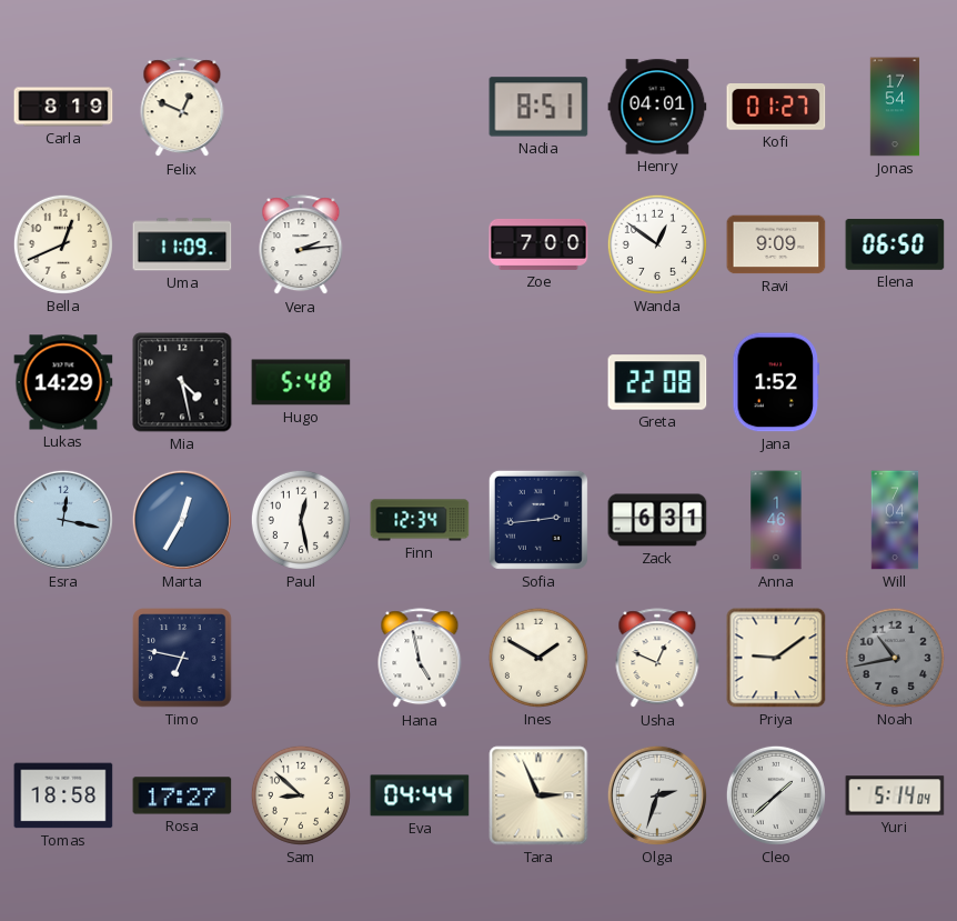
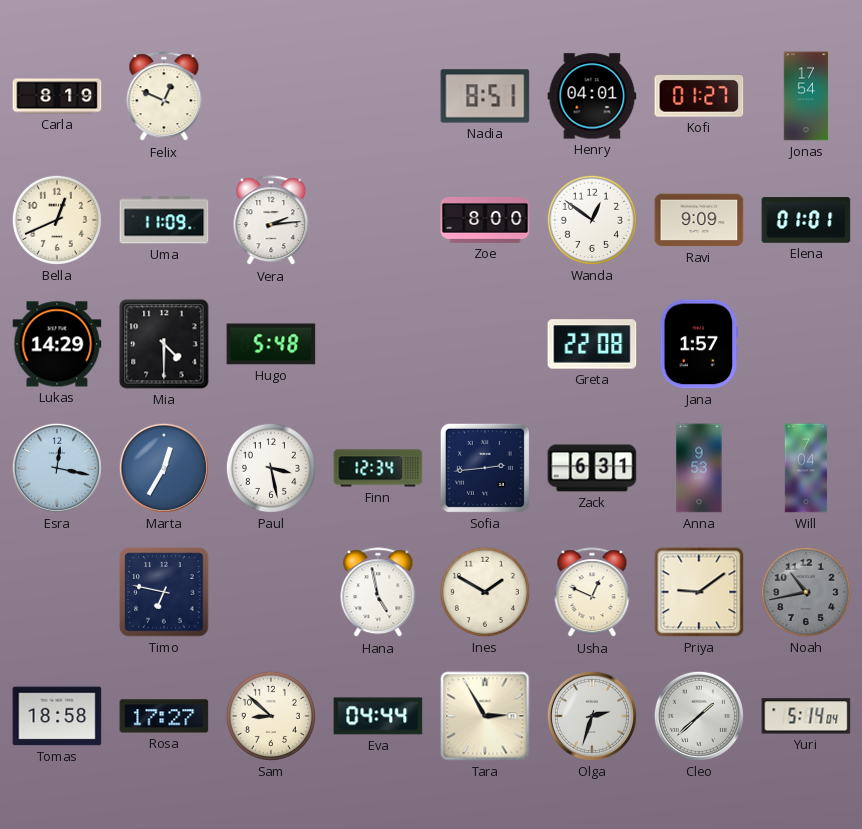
Zoe: 7:00 -> 8:00 (485, 220)
Elena: 06:50 -> 01:01 (806, 220)
Mia: 4:28 -> 4:30 (164, 344)
Jana: 1:52 -> 1:57 (699, 344)
Paul: 12:28 -> 3:28 (271, 468)
Anna: 1:46 -> 9:53 (699, 468)
Tara: 2:56 -> 2:55 (485, 716)
